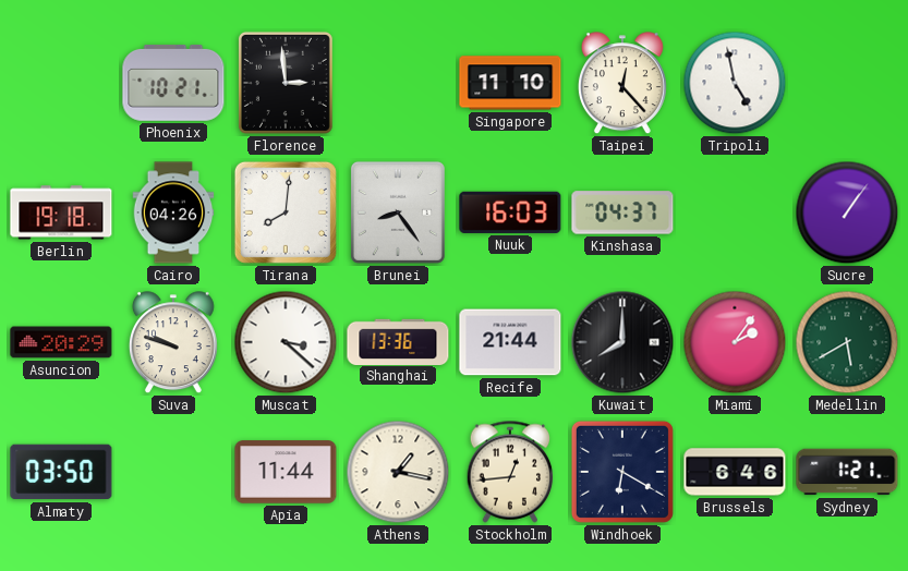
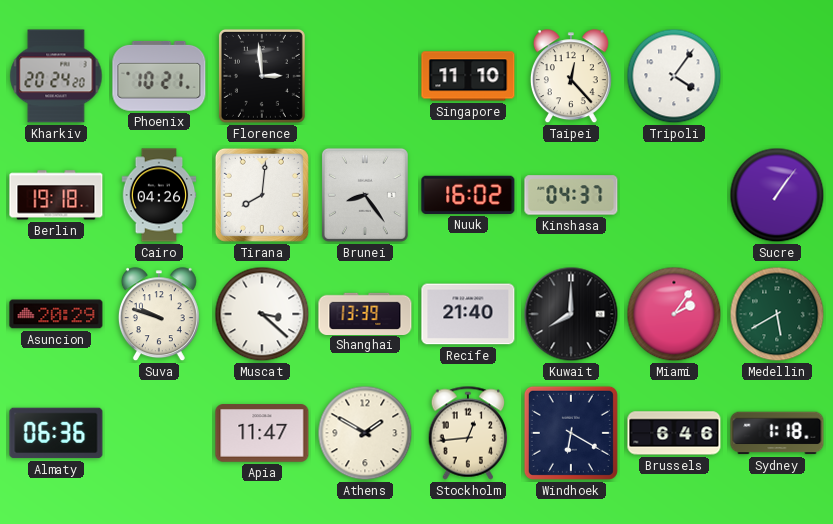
Kharkiv: none -> 20:24 (56, 76)
Tripoli: 4:58 -> 4:06 (674, 76)
Nuuk: 16:03 -> 16:02 (468, 195)
Shanghai: 13:36 -> 13:39 (365, 313)
Recife: 21:44 -> 21:40 (468, 314)
Almaty: 03:50 -> 06:36 (56, 433)
Apia: 11:44 -> 11:47 (262, 433)
Athens: 1:17 -> 1:50 (365, 433)
Sydney: 1:21 -> 1:18 (777, 433)
